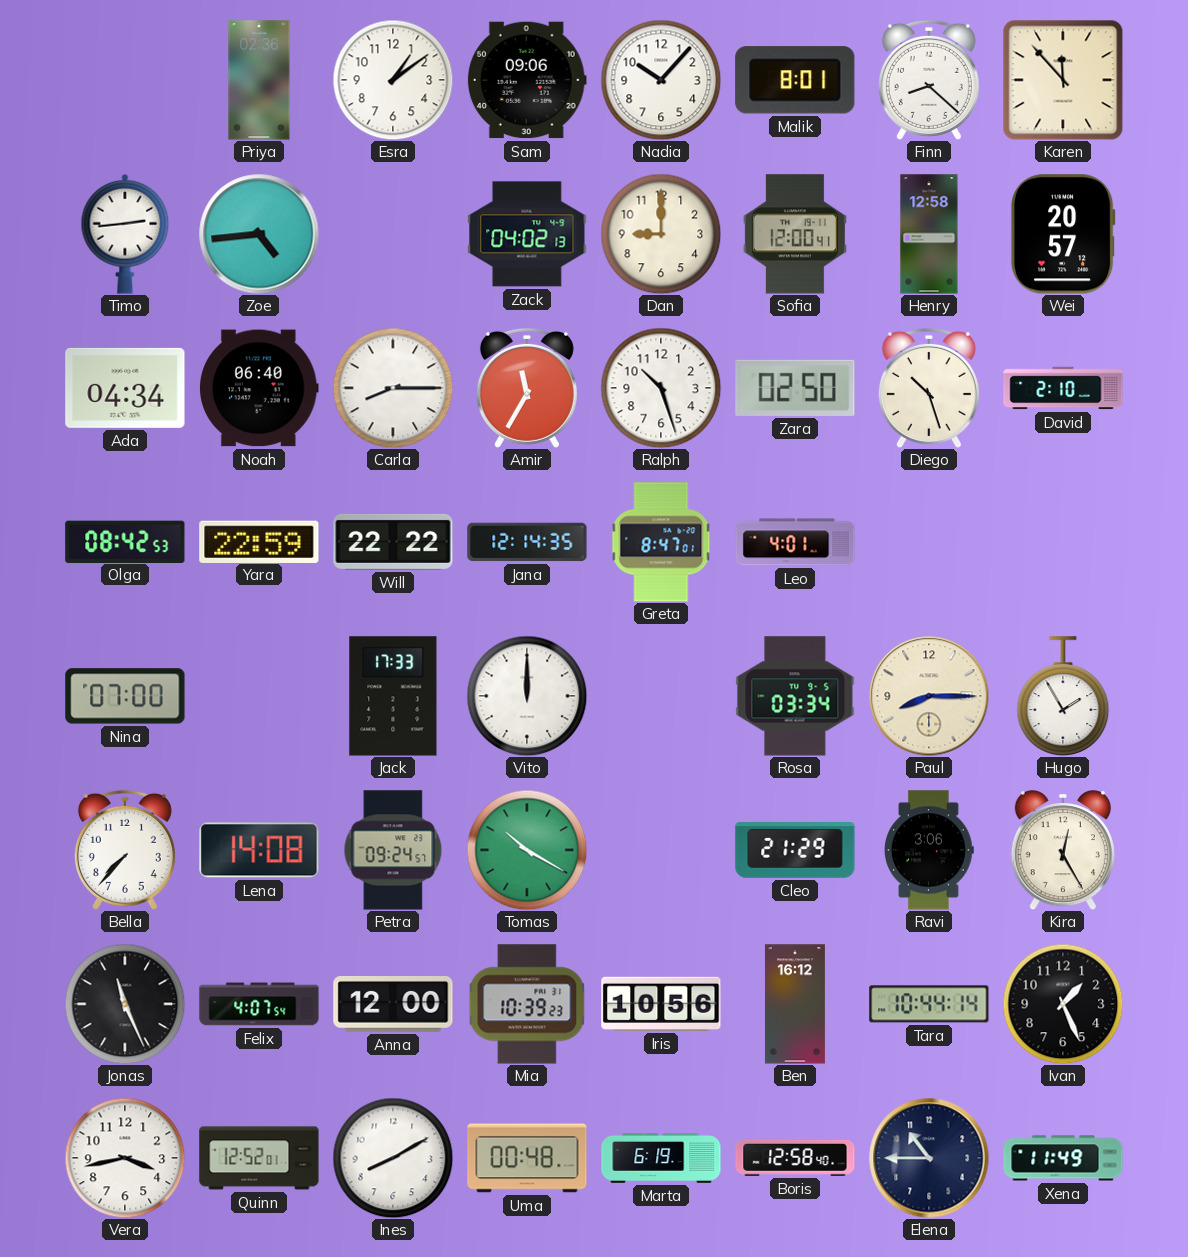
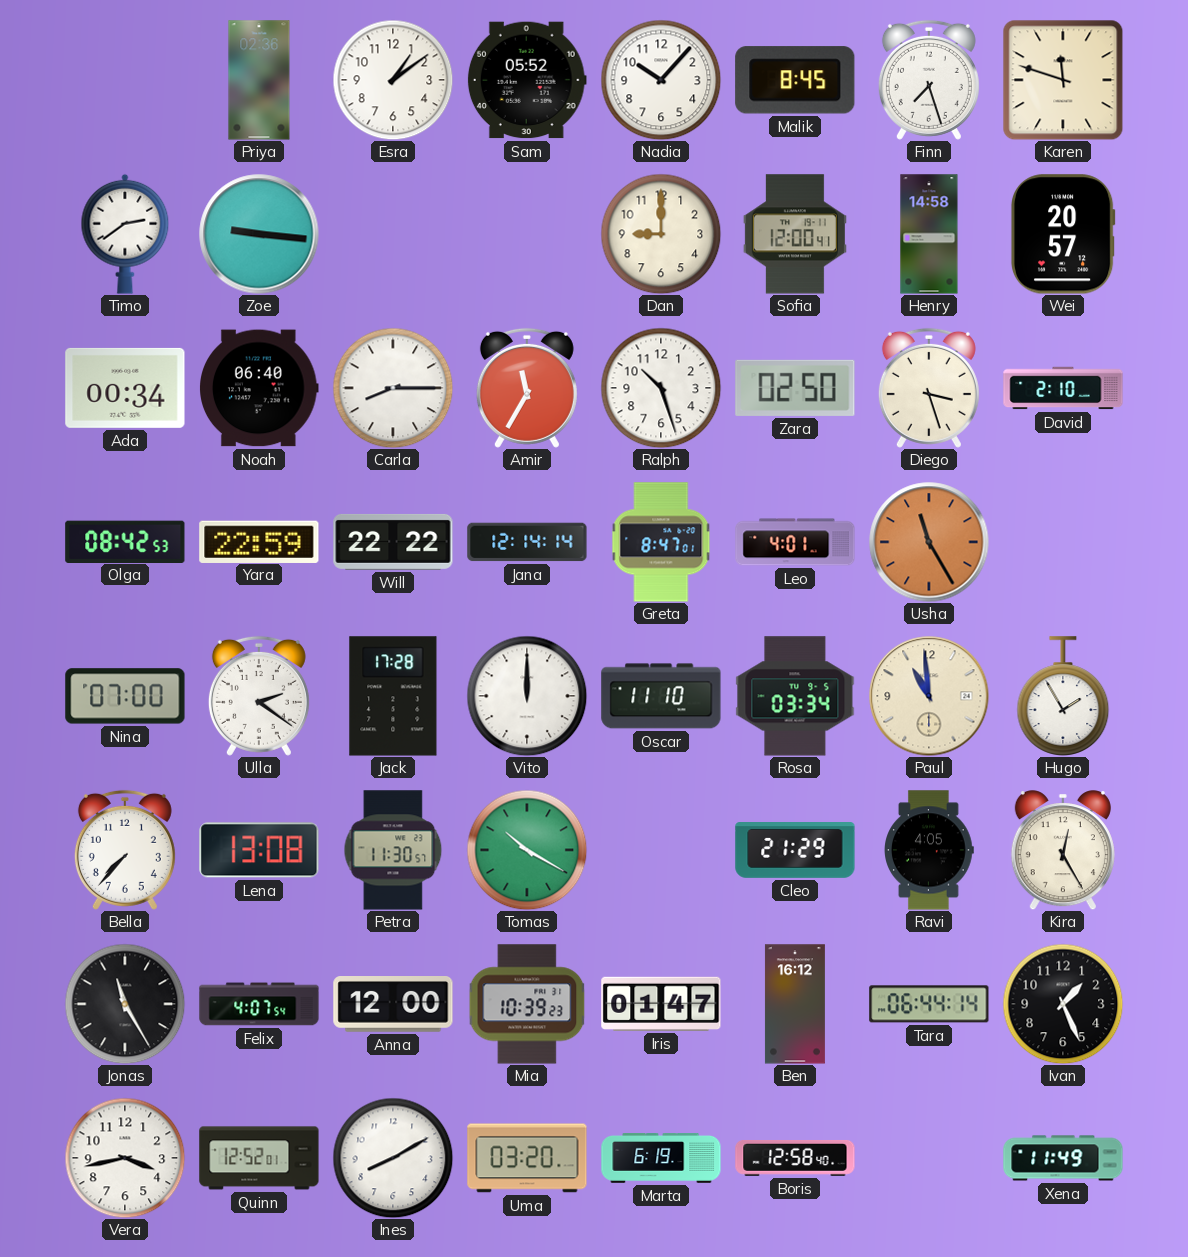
Sam: 09:06 -> 05:52 (527, 80)
Malik: 8:01 -> 8:45 (795, 80)
Finn: 8:22 -> 7:27 (929, 80)
Karen: 11:53 -> 11:48 (1063, 80)
Timo: 2:44 -> 2:39 (125, 234)
Zoe: 4:44 -> 9:16 (259, 234)
Zack: 04:02 -> none (527, 234)
Henry: 12:58 -> 14:58 (929, 234)
Ada: 04:34 -> 00:34 (125, 388)
Diego: 10:27 -> 3:27 (929, 388)
Jana: 12:14:35 -> 12:14:14 (527, 542)
Usha: none -> 11:25 (929, 542)
Ulla: none -> 2:21 (259, 696)
Jack: 17:33 -> 17:28 (393, 696)
Oscar: none -> 11:10 (661, 696)
Paul: 8:15 -> 10:59 (929, 696)
Lena: 14:08 -> 13:08 (259, 850)
Petra: 09:24 -> 11:30 (393, 850)
Ravi: 3:06 -> 4:05 (930, 850)
Jonas: 11:26 -> 11:25 (125, 1004)
Iris: 10:56 -> 01:47 (661, 1004)
Tara: 10:44 -> 06:44 (929, 1004)
Uma: 00:48 -> 03:20 (527, 1158)
Elena: 10:45 -> none (929, 1158)
